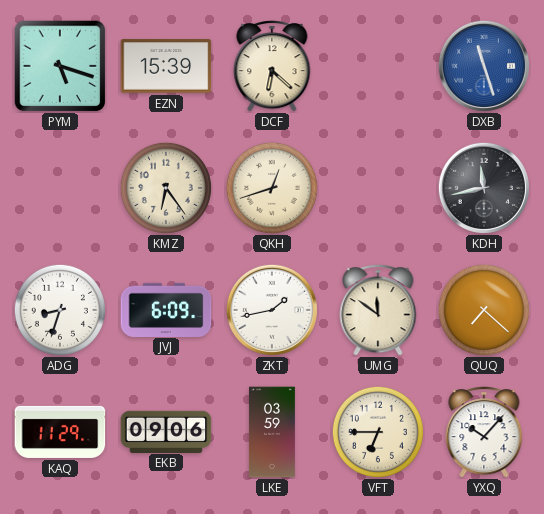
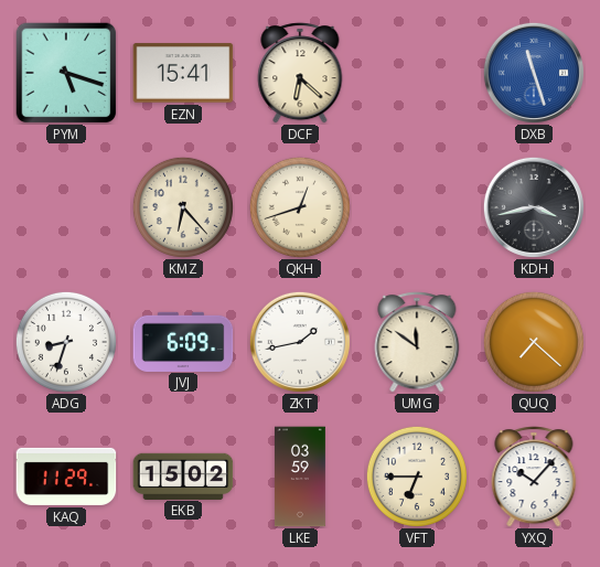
EZN: 15:39 -> 15:41 (183, 73)
KMZ: 6:24 -> 6:23 (183, 207)
KDH: 11:43 -> 3:43 (534, 207)
EKB: 09:06 -> 15:02 (183, 475)
